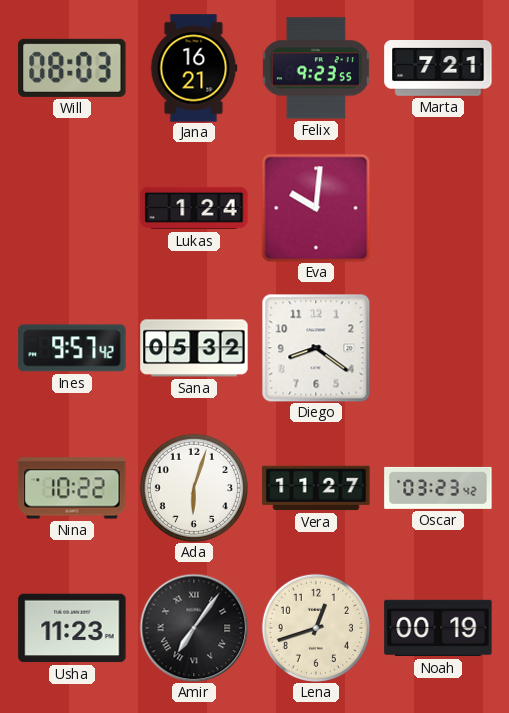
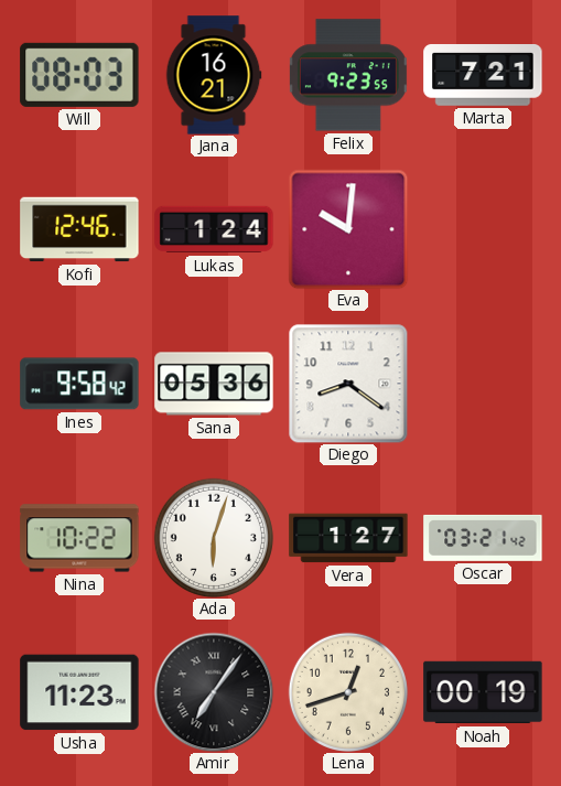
Kofi: none -> 12:46 (79, 229)
Ines: 9:57 -> 9:58 (79, 384)
Sana: 05:32 -> 05:36 (214, 384)
Vera: 11:27 -> 1:27 (348, 538)
Oscar: 03:23 -> 03:21 (483, 538)
